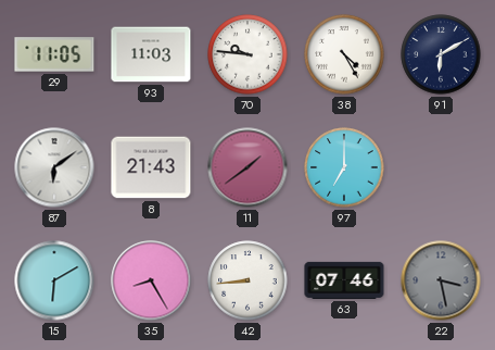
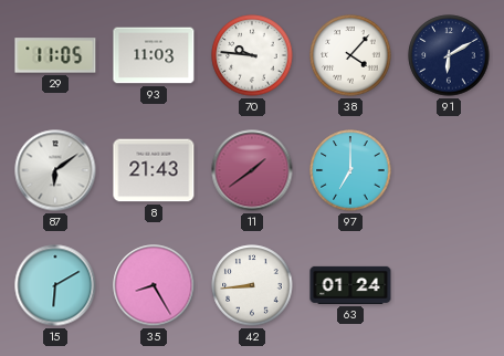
38: 4:25 -> 4:07 (350, 55)
63: 07:46 -> 01:24 (350, 285)
22: 3:28 -> none (441, 280)
